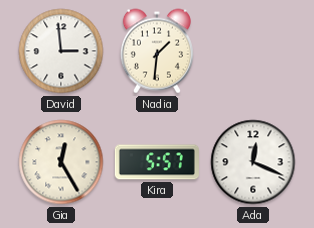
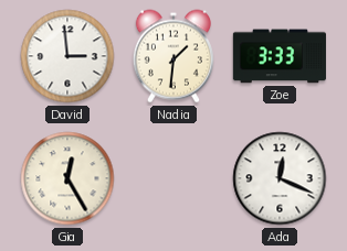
Zoe: none -> 3:33 (280, 56)
Kira: 5:57 -> none (157, 162)
